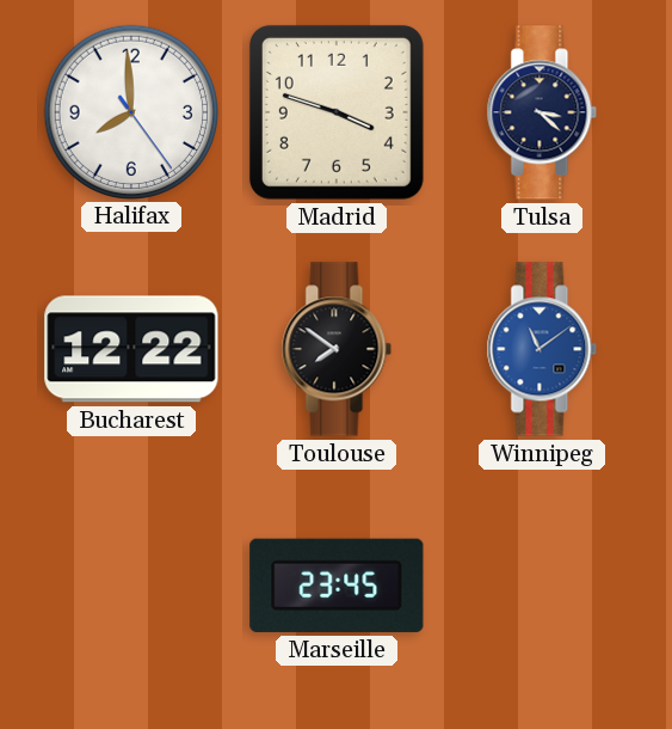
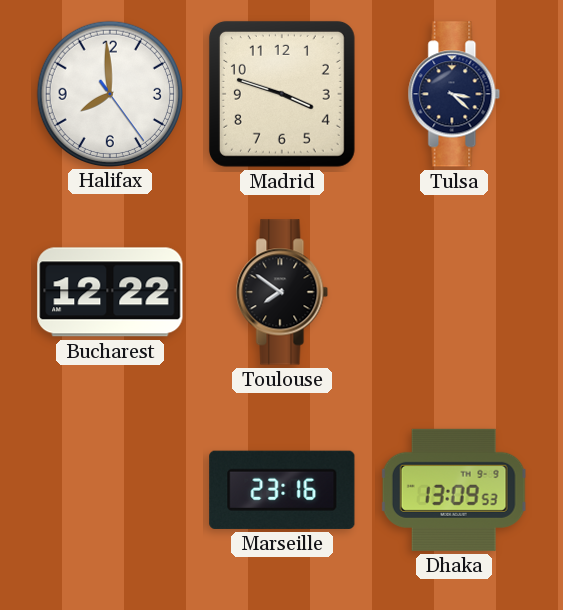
Winnipeg: 11:09 -> none (542, 349)
Marseille: 23:45 -> 23:16 (282, 490)
Dhaka: none -> 13:09 (454, 490)
